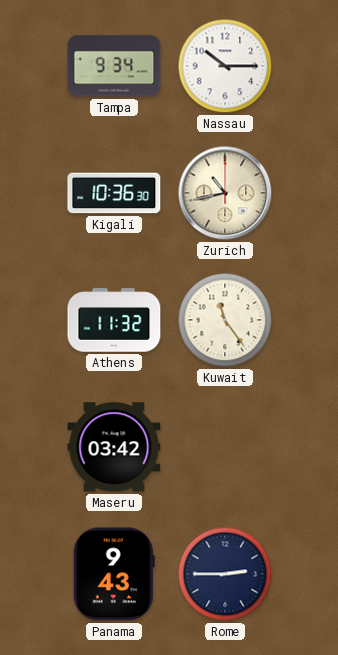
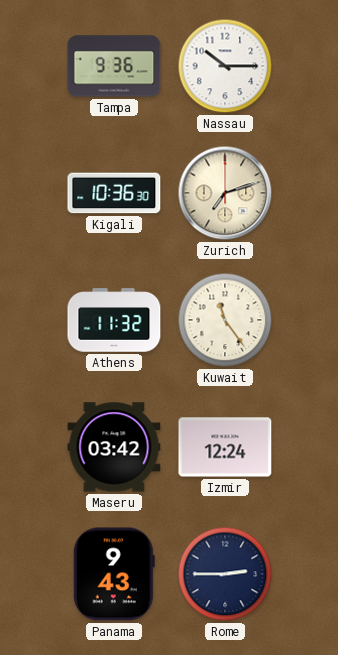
Tampa: 9:34 -> 9:36 (114, 66)
Zurich: 10:43 -> 7:12 (225, 193)
Izmir: none -> 12:24 (225, 447)
